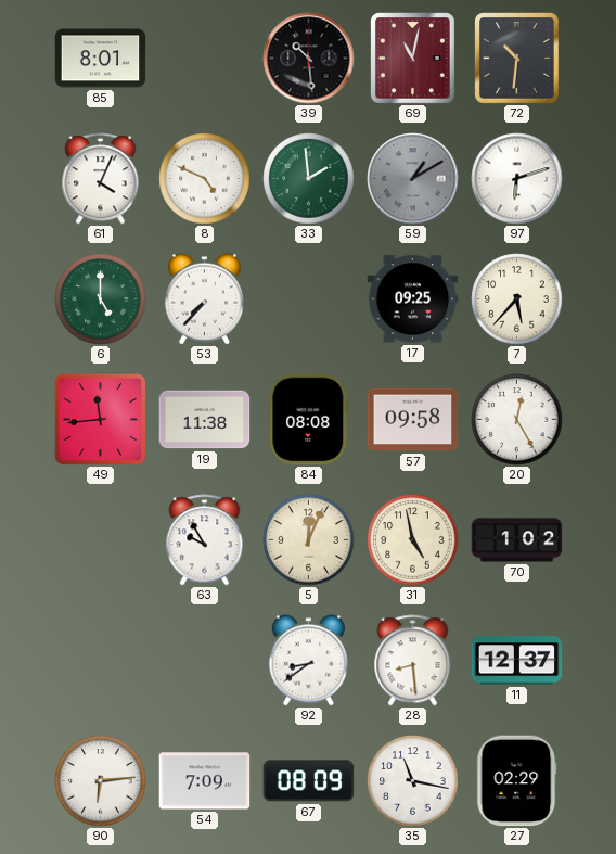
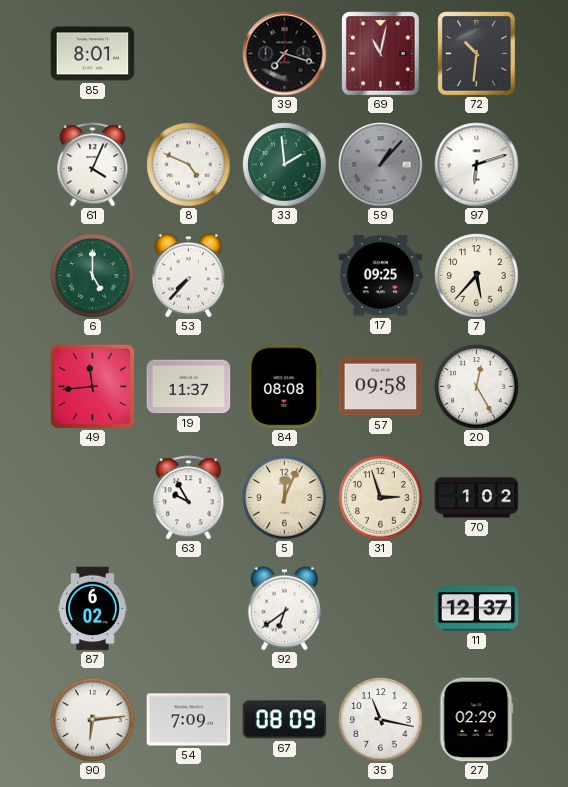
39: 10:29 -> 7:18 (285, 54)
59: 1:10 -> 1:07 (381, 165)
19: 11:38 -> 11:37 (189, 387)
31: 4:58 -> 2:57 (381, 498)
87: none -> 6:02 (93, 609)
92: 8:39 -> 6:39 (284, 609)
28: 8:29 -> none (413, 661)
